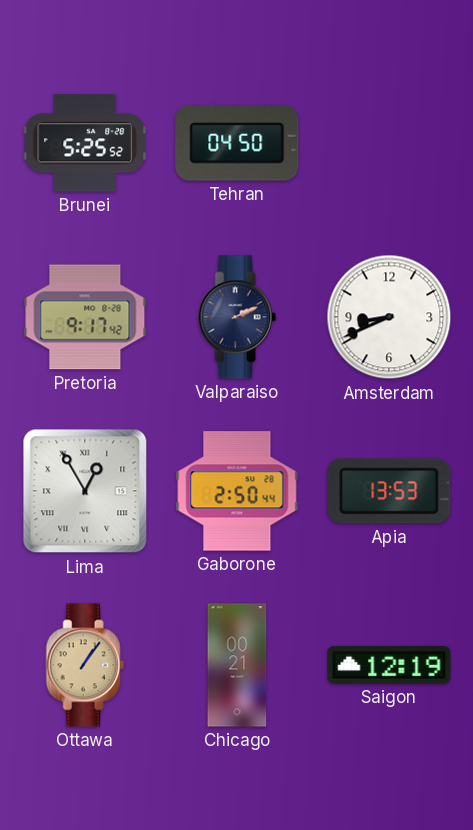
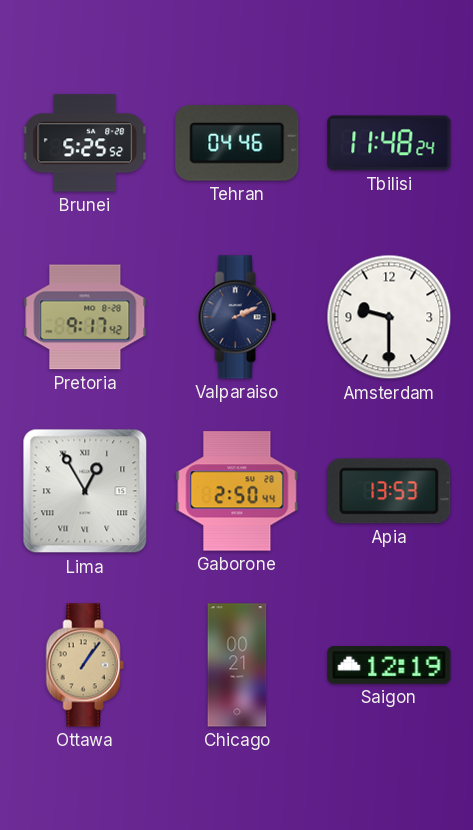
Tehran: 04:50 -> 04:46 (237, 144)
Tbilisi: none -> 11:48 (389, 143)
Amsterdam: 8:41 -> 9:30 (389, 317)
